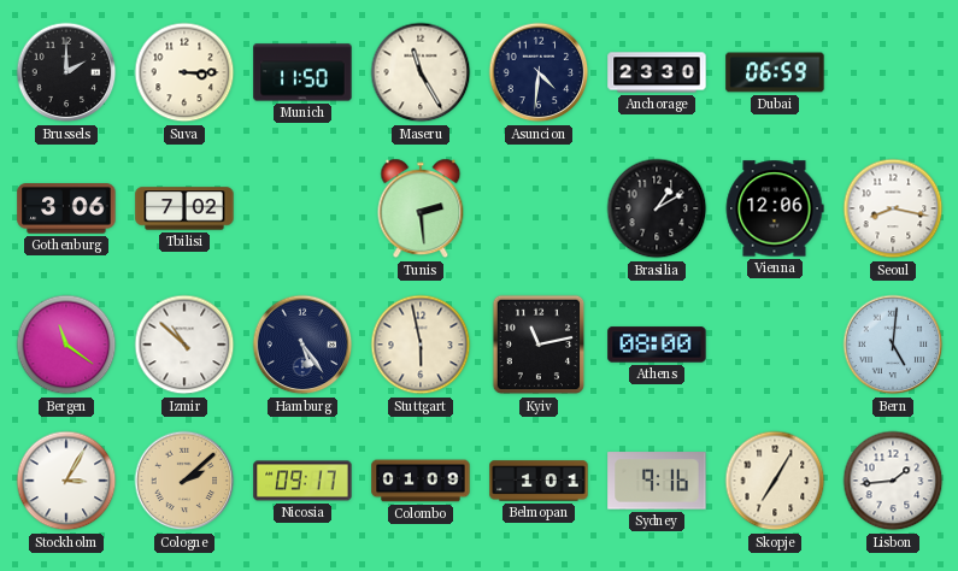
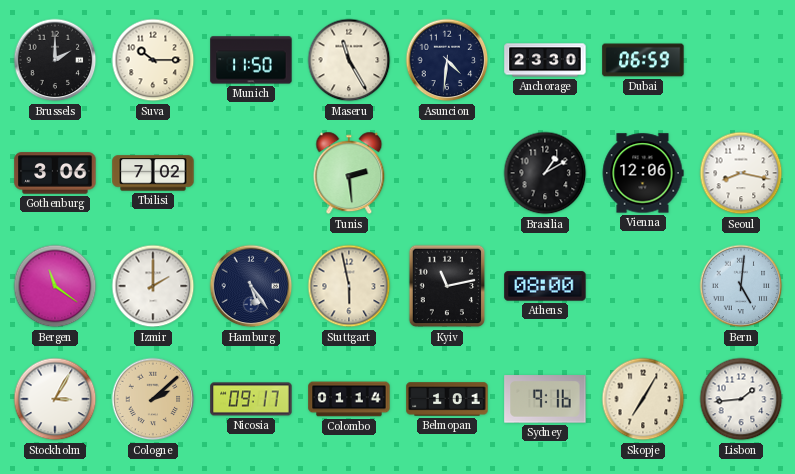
Suva: 3:15 -> 10:15 (153, 60)
Izmir: 10:52 -> 2:00 (153, 286)
Colombo: 01:09 -> 01:14 (349, 399)
